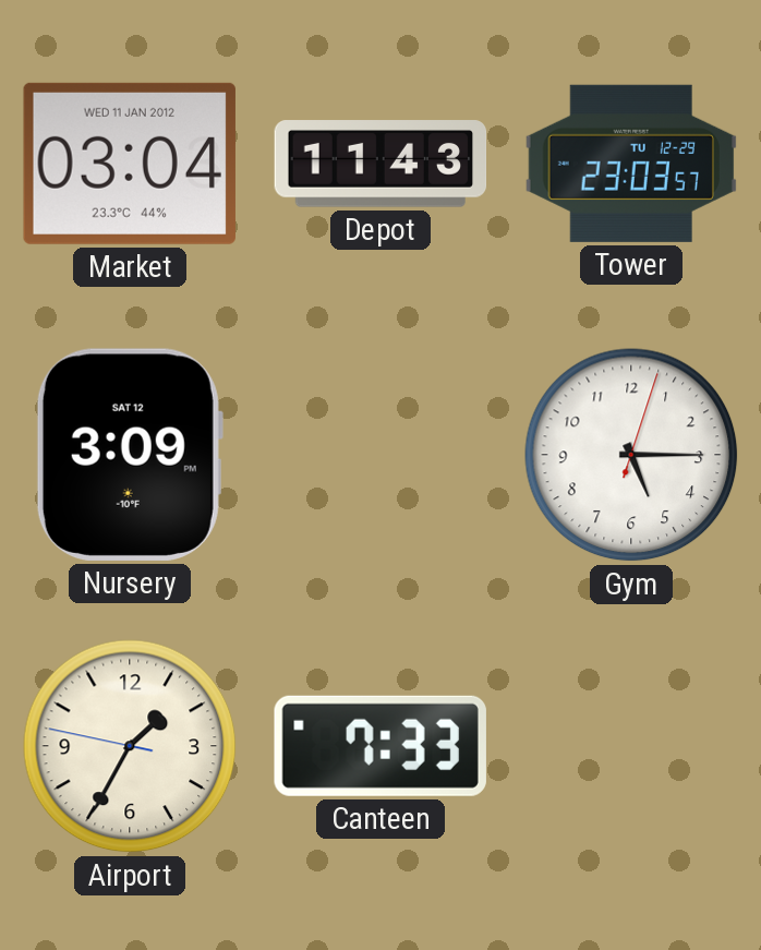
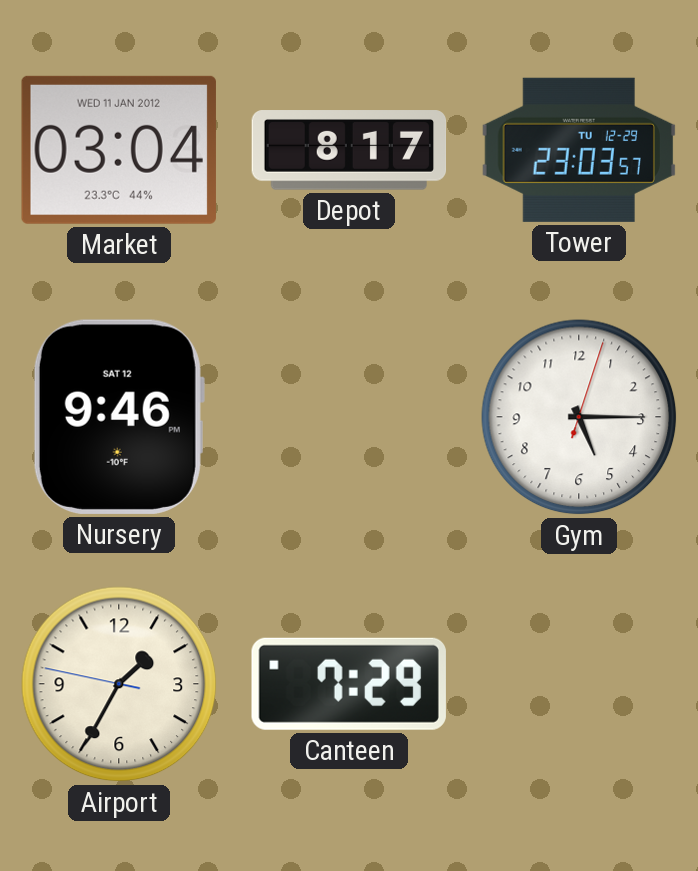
Depot: 11:43 -> 8:17 (349, 150)
Nursery: 3:09 -> 9:46 (118, 417)
Canteen: 7:33 -> 7:29 (349, 684)
